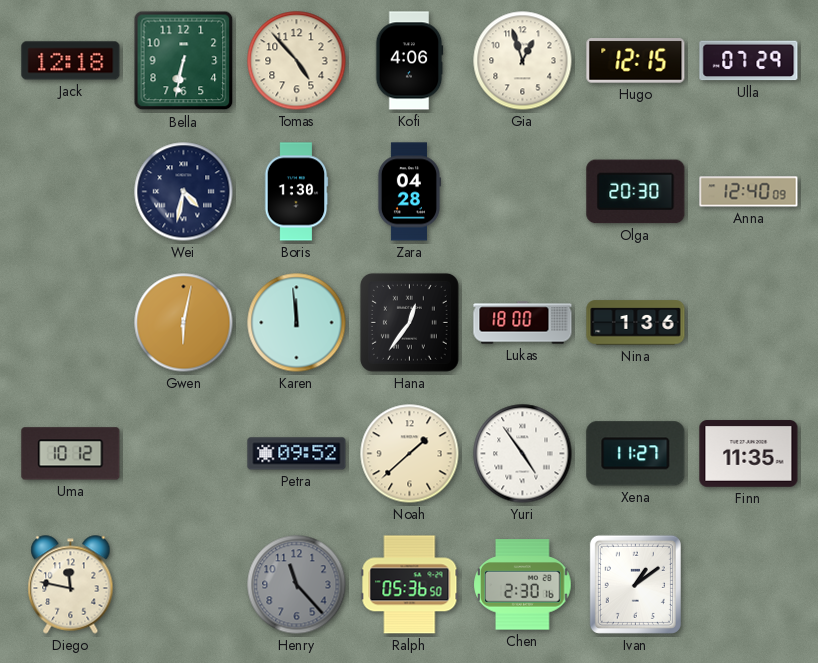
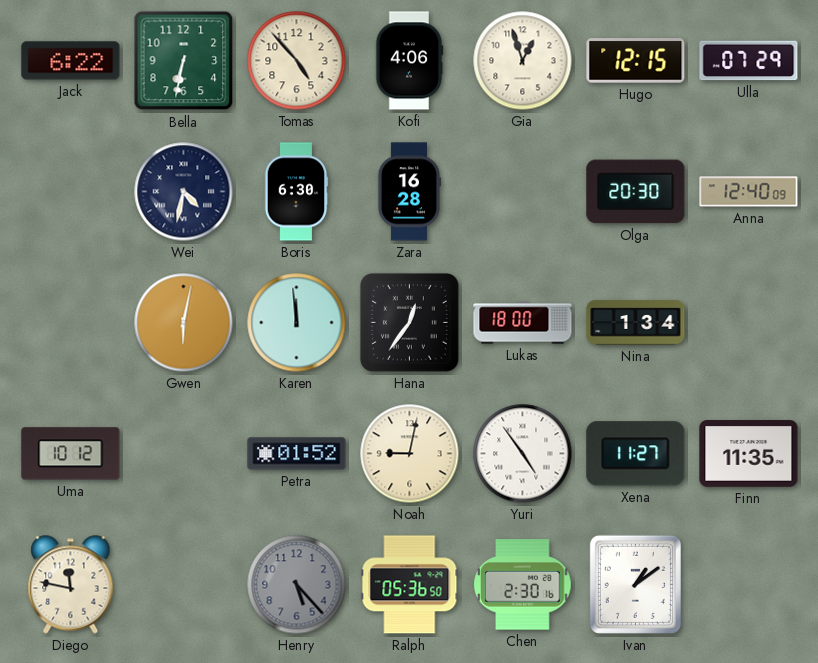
Jack: 12:18 -> 6:22 (71, 61)
Boris: 1:30 -> 6:30 (296, 192)
Zara: 04:28 -> 16:28 (408, 192)
Nina: 1:36 -> 1:34 (636, 323)
Petra: 09:52 -> 01:52 (297, 454)
Noah: 1:38 -> 9:02 (410, 454)
Henry: 11:23 -> 5:23 (297, 585)
